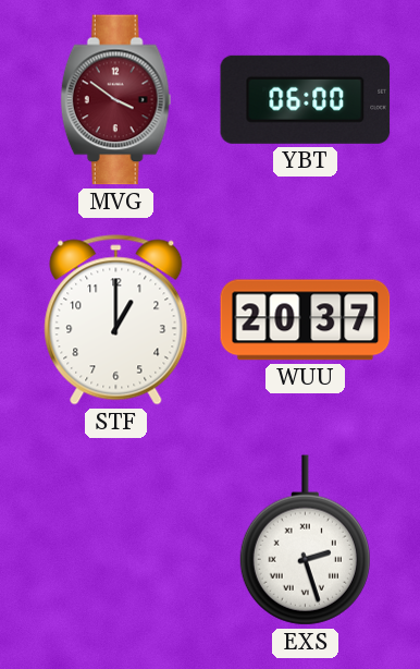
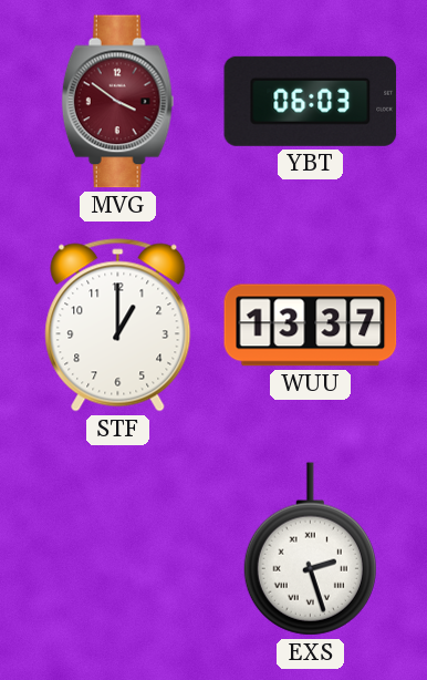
YBT: 06:00 -> 06:03 (311, 101)
WUU: 20:37 -> 13:37 (311, 326)
